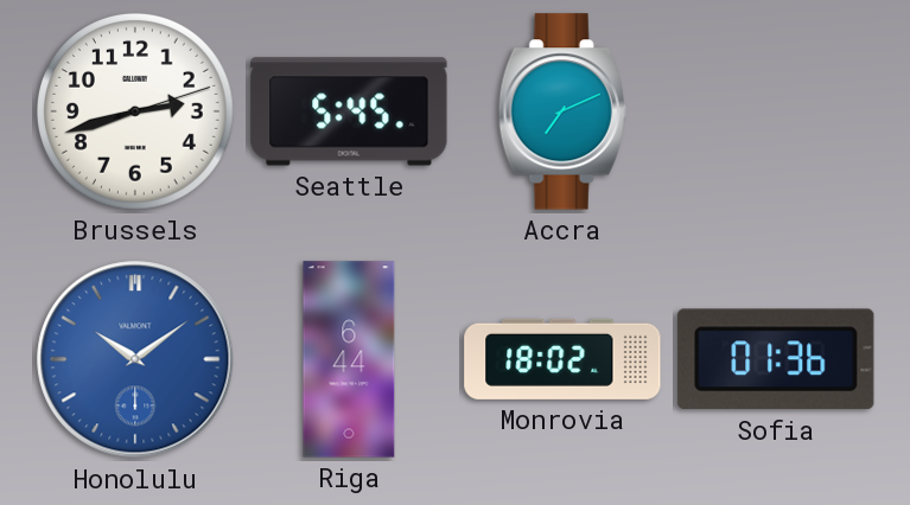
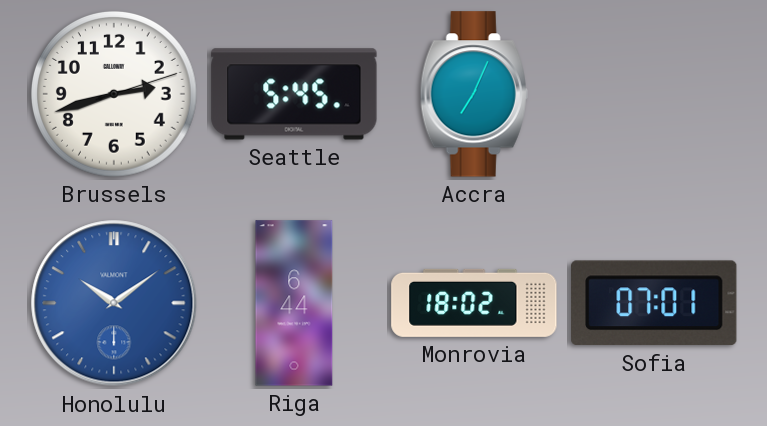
Accra: 7:11 -> 7:04 (474, 94)
Sofia: 01:36 -> 07:01 (654, 303)
